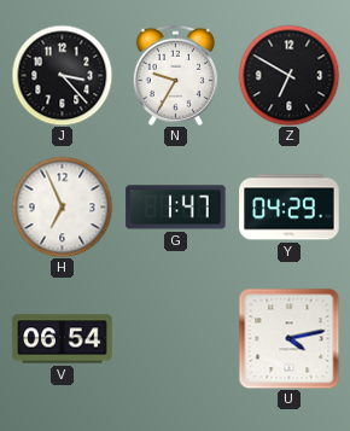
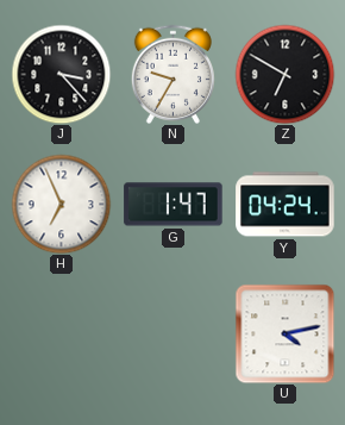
Y: 04:29 -> 04:24 (286, 205)
V: 06:54 -> none (63, 339)
